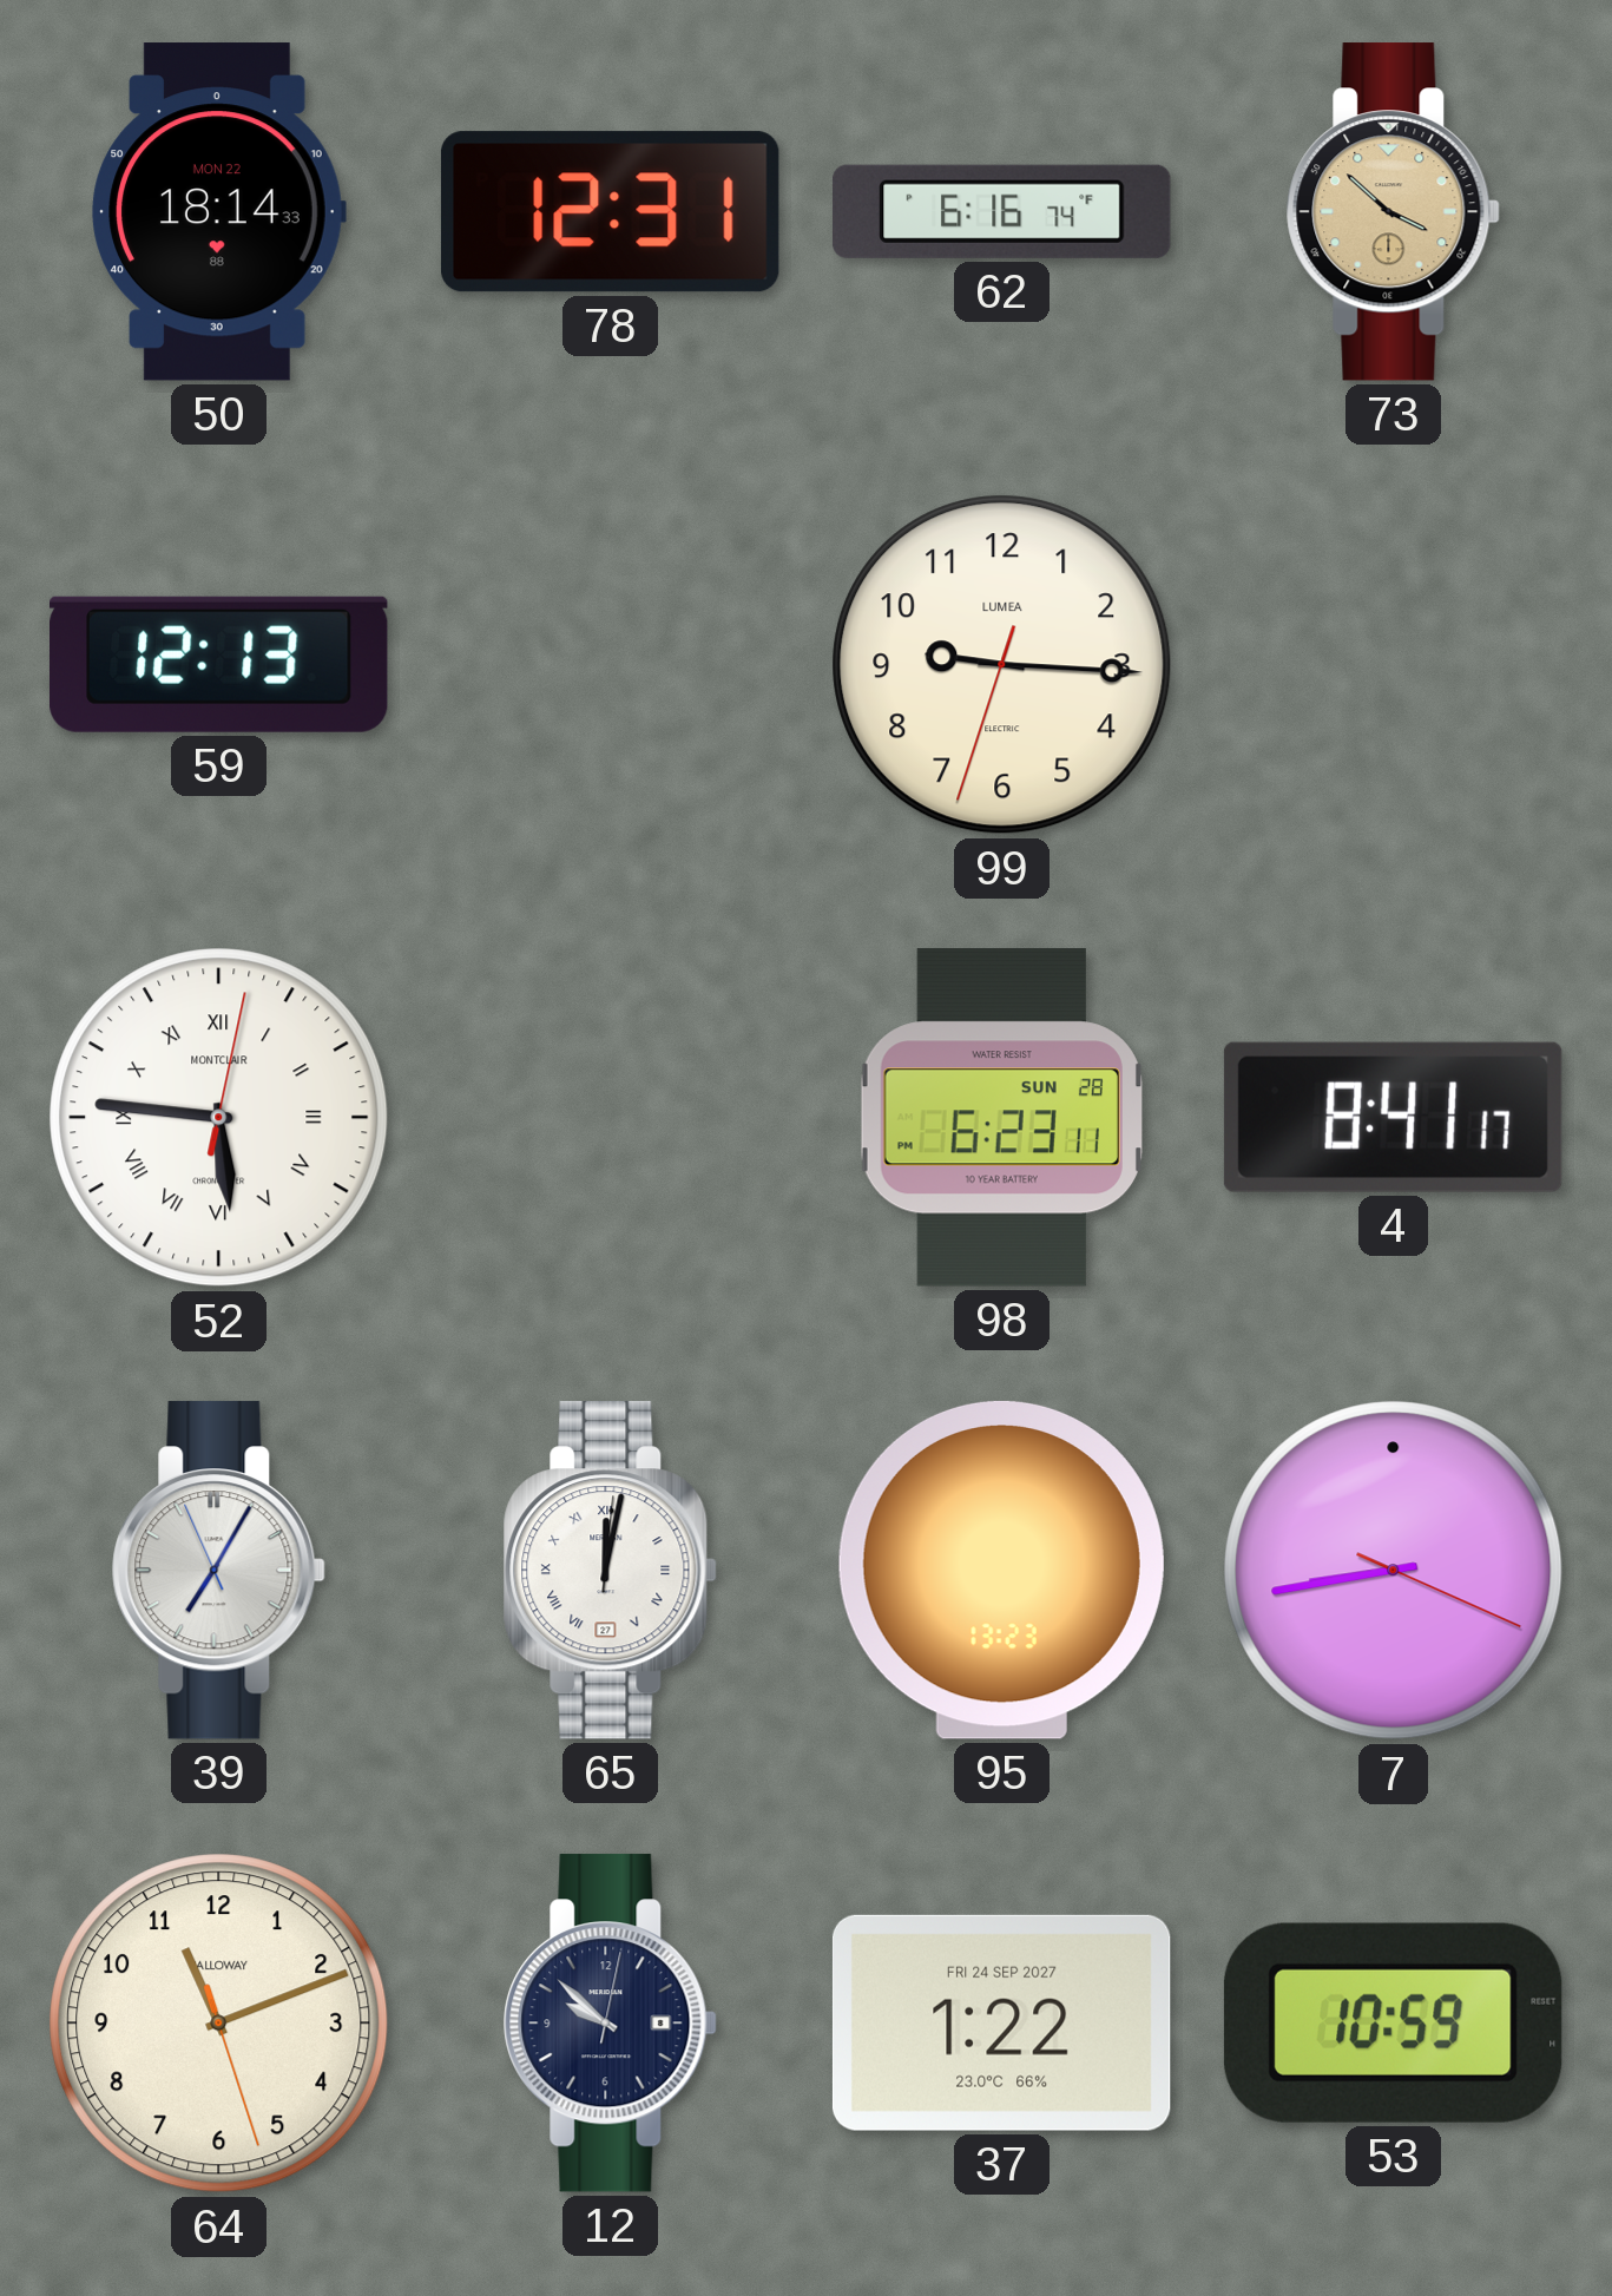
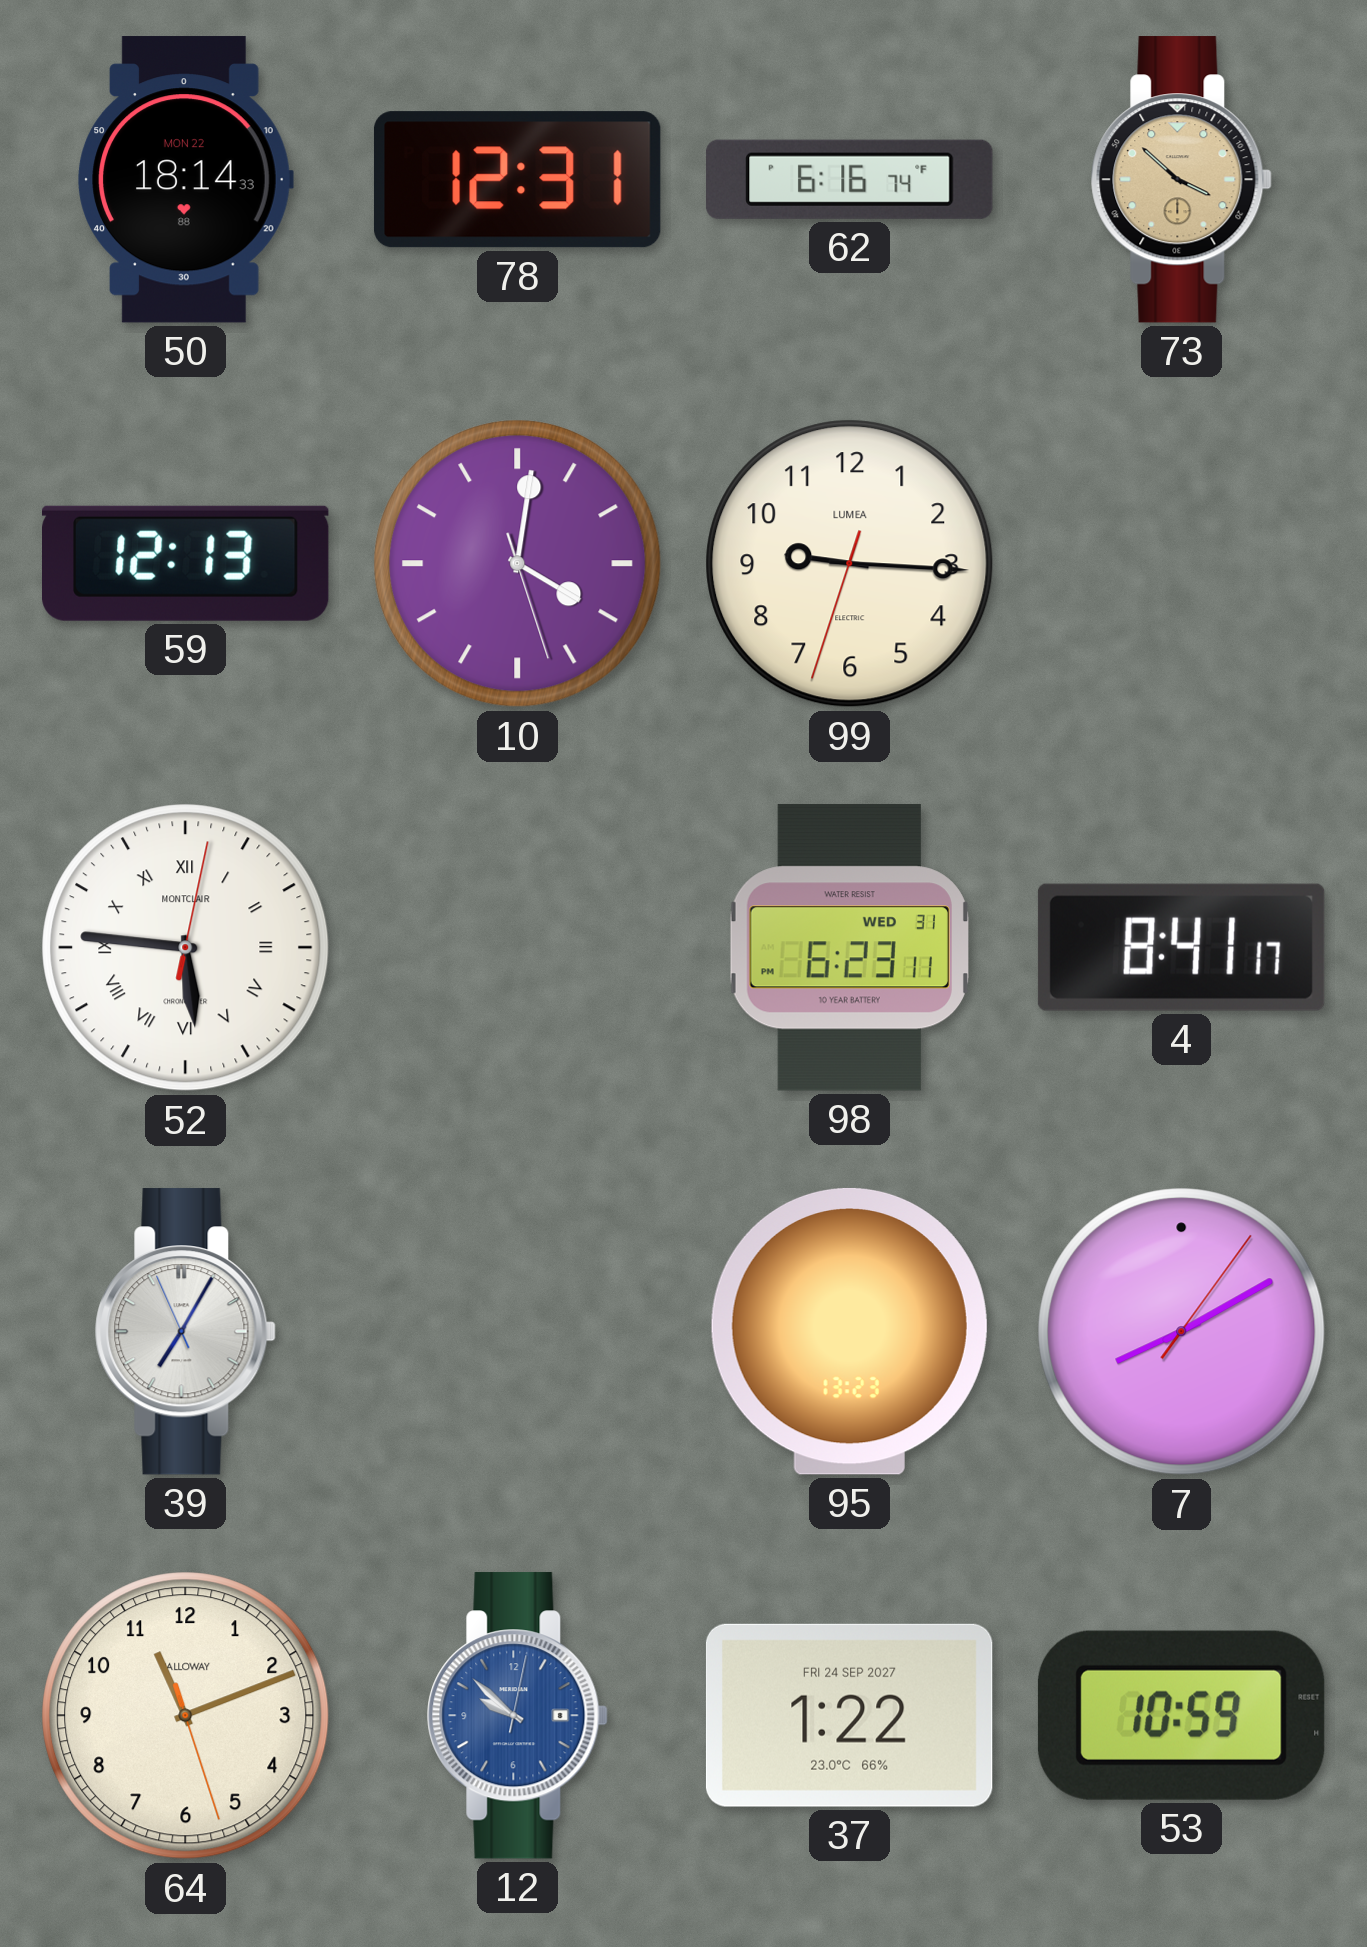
10: none -> 4:01 (518, 564)
98 date: SUN 28 -> WED 31 (849, 948)
65: 12:02 -> none (610, 1571)
7: 8:43 -> 8:10 (1182, 1332)
12 dial: navy -> blue (517, 1716)
